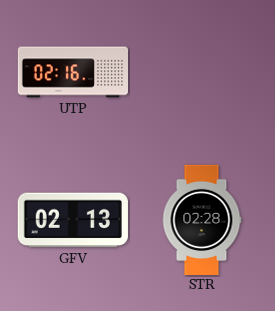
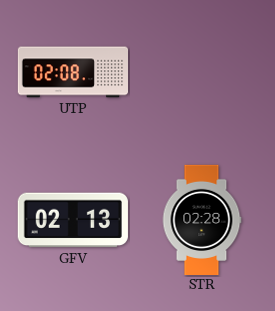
UTP: 02:16 -> 02:08 (73, 72)
